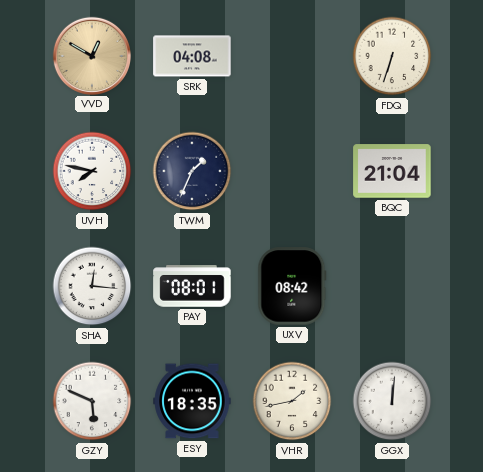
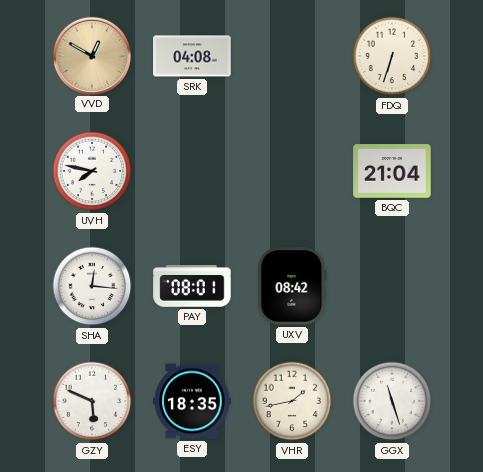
TWM: 1:34 -> none (192, 171)
GGX: 12:01 -> 11:27 (392, 401)
